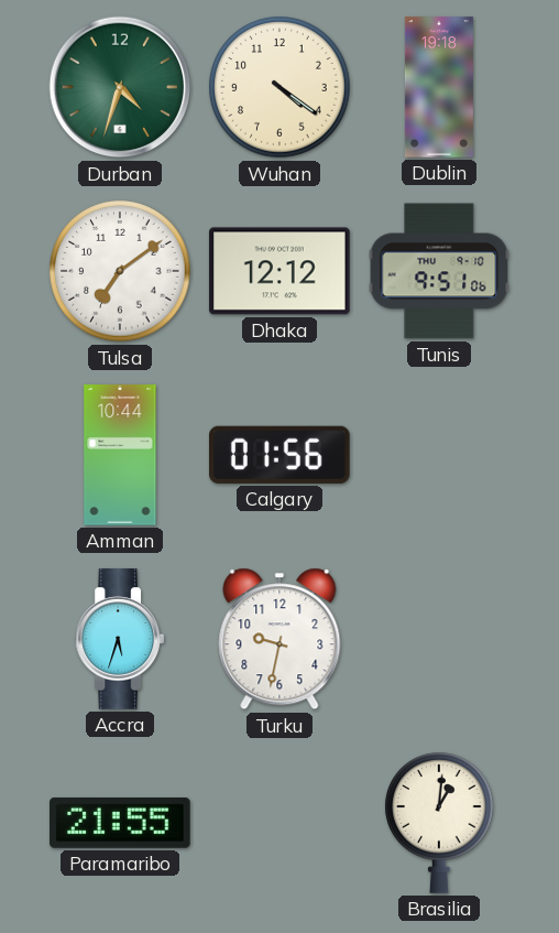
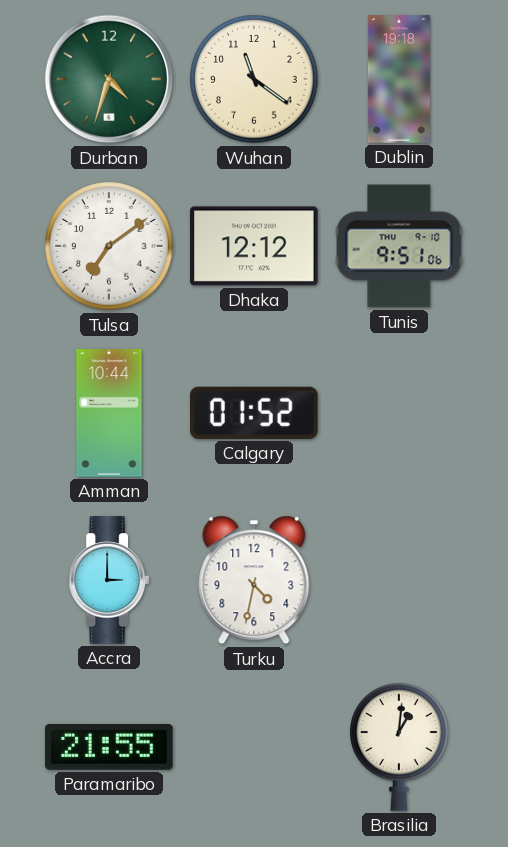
Wuhan: 4:21 -> 11:21 (254, 79)
Calgary: 01:56 -> 01:52 (255, 413)
Accra: 5:33 -> 3:00 (108, 580)
Turku: 9:32 -> 4:32 (254, 580)
